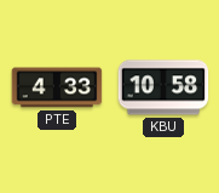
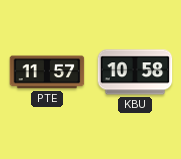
PTE: 4:33 -> 11:57 (47, 72)
